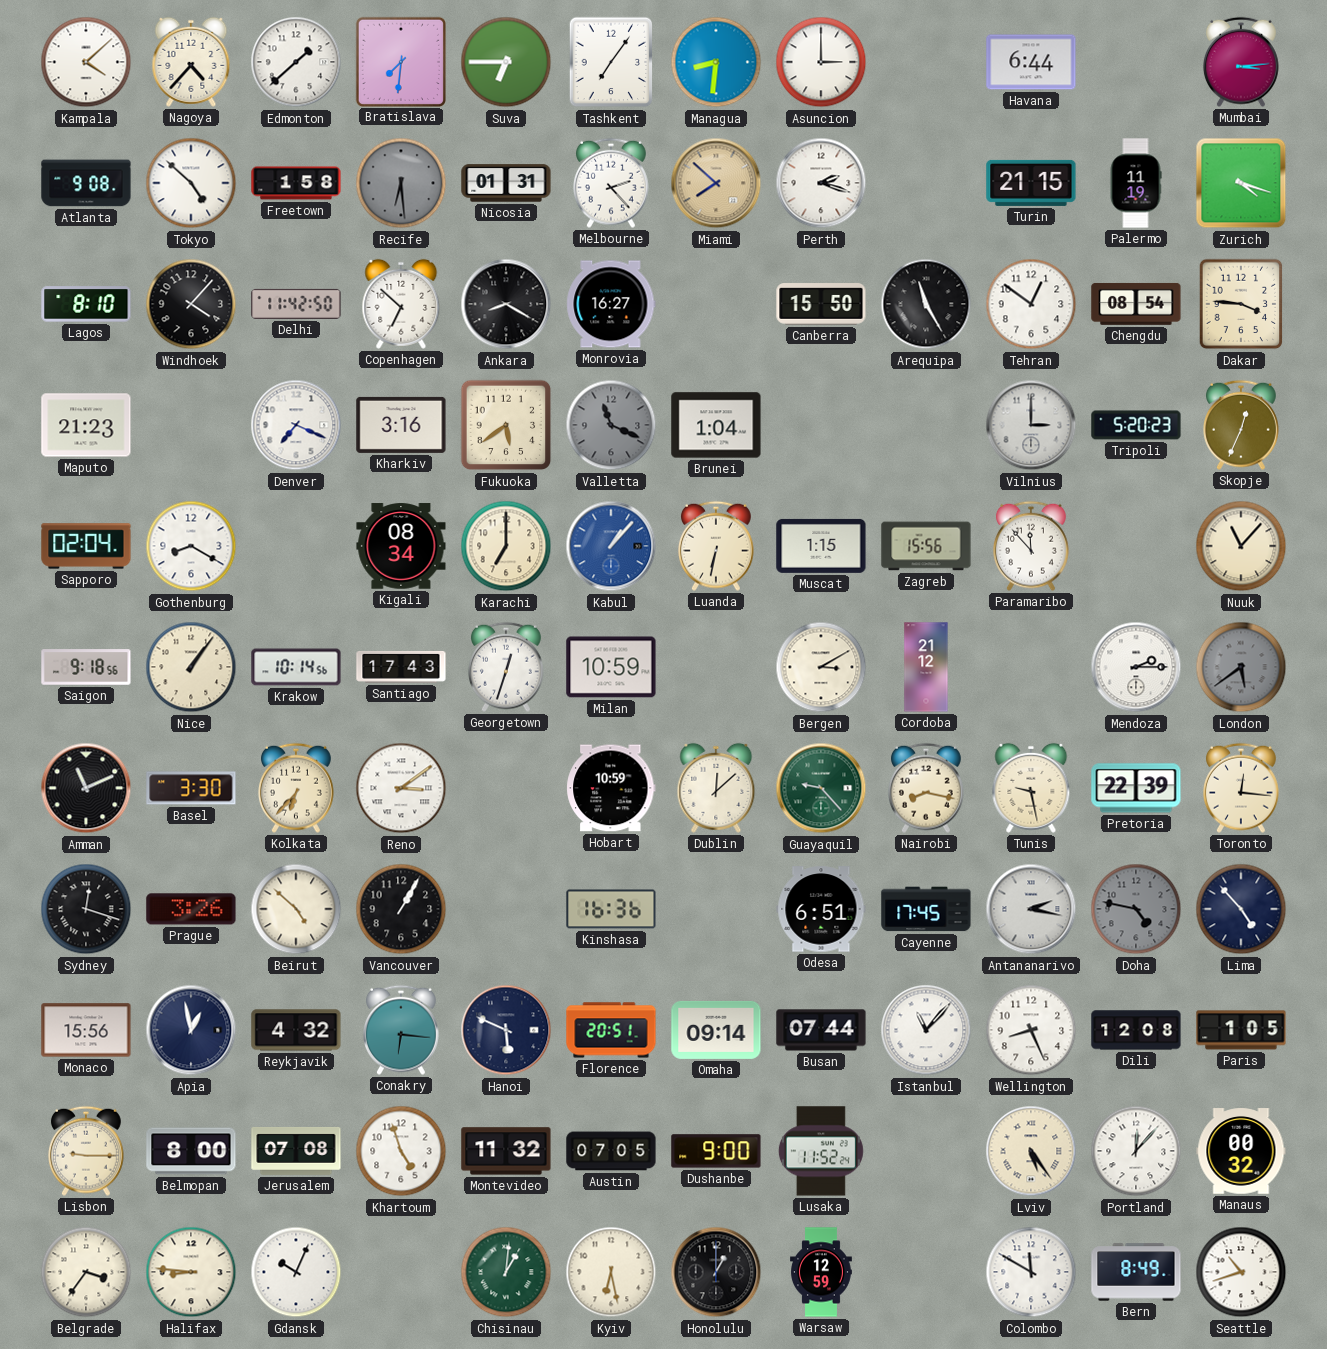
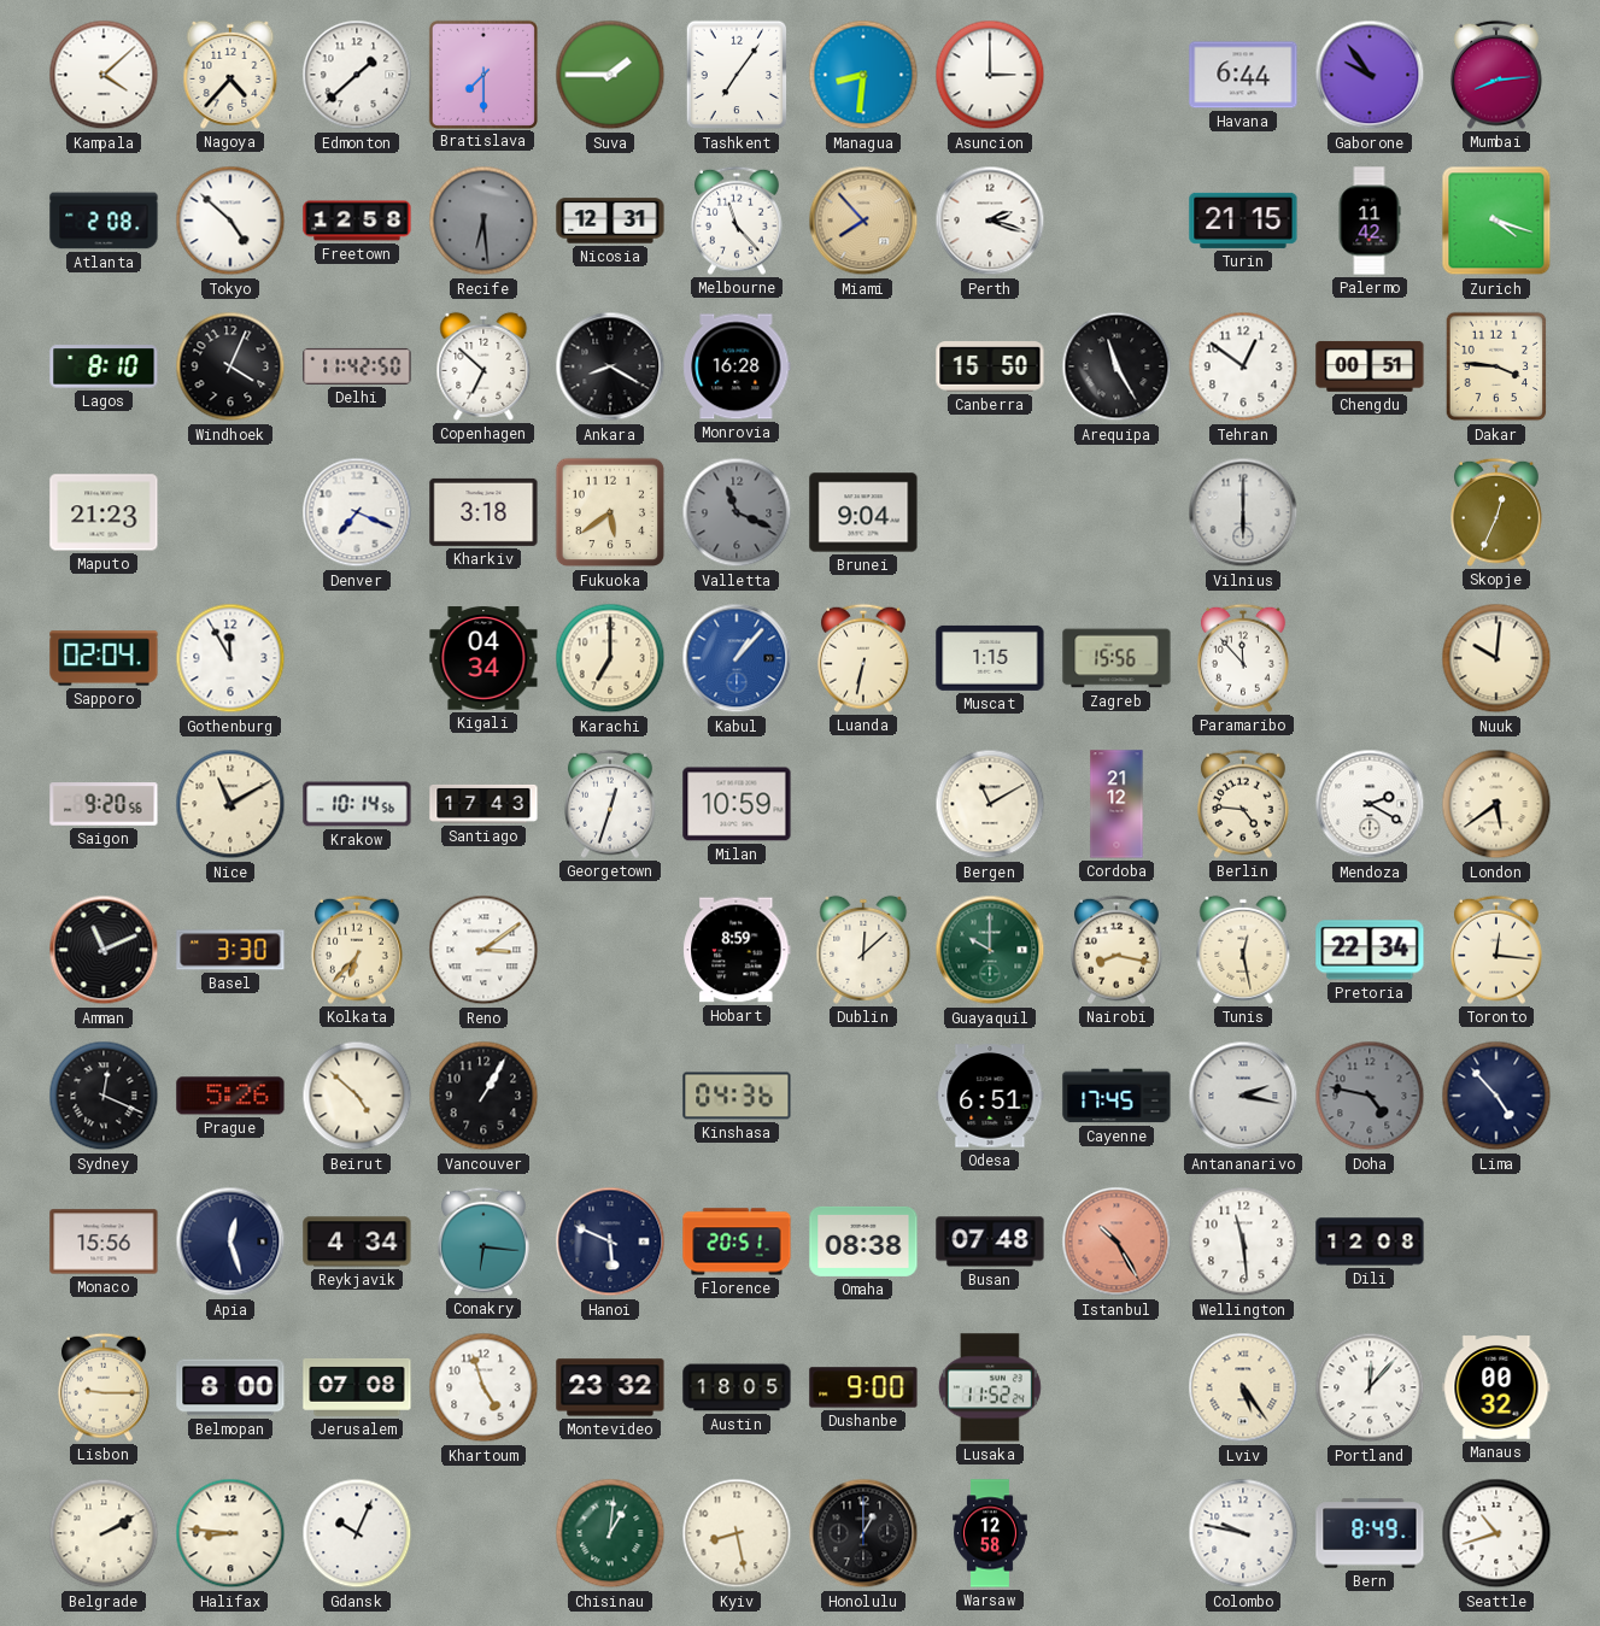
Bratislava: 7:31 -> 7:30 (482, 74)
Suva: 6:45 -> 1:45 (610, 75)
Gaborone: none -> 9:54 (1370, 75)
Mumbai: 3:14 -> 8:14 (1498, 75)
Atlanta: 9:08 -> 2:08 (104, 221)
Freetown: 1:58 -> 12:58 (357, 221)
Nicosia: 01:31 -> 12:31 (610, 221)
Melbourne: 2:23 -> 11:23 (738, 221)
Miami: 7:52 -> 7:53 (863, 221)
Palermo: 11:19 -> 11:42 (1370, 221)
Windhoek: 4:07 -> 4:04 (230, 366)
Monrovia: 16:27 -> 16:28 (737, 366)
Chengdu: 08:54 -> 00:51 (1370, 366)
Kharkiv: 3:16 -> 3:18 (483, 512)
Brunei: 1:04 -> 9:04 (863, 512)
Vilnius: 3:00 -> 6:00 (1243, 512)
Tripoli: 5:20 -> none (1136, 425)
Gothenburg: 8:20 -> 11:55 (230, 658)
Kigali: 08:34 -> 04:34 (483, 658)
Nuuk: 11:07 -> 10:01 (1496, 658)
Saigon: 9:18 -> 9:20 (104, 804)
Nice: 1:06 -> 11:10 (230, 804)
Bergen: 3:10 -> 11:10 (990, 804)
Berlin: none -> 4:46 (1244, 804)
Mendoza: 2:15 -> 2:20 (1370, 804)
London dial: grey -> cream (1496, 804)
Hobart: 10:59 -> 8:59 (737, 950)
Guayaquil: 9:23 -> 10:00 (990, 950)
Tunis: 9:28 -> 12:28 (1243, 950)
Pretoria: 22:39 -> 22:34 (1370, 950)
Sydney: 12:18 -> 12:19 (104, 1096)
Prague: 3:26 -> 5:26 (230, 1096)
Kinshasa: 16:36 -> 04:36 (737, 1096)
Apia: 12:58 -> 12:27 (230, 1241)
Reykjavik: 4:32 -> 4:34 (357, 1241)
Omaha: 09:14 -> 08:38 (863, 1241)
Busan: 07:44 -> 07:48 (990, 1241)
Istanbul: 11:07 -> 10:25 (1117, 1241)
Istanbul dial: white -> salmon (1117, 1241)
Wellington: 8:26 -> 11:29 (1243, 1241)
Paris: 1:05 -> none (1241, 1030)
Montevideo: 11:32 -> 23:32 (610, 1387)
Austin: 07:05 -> 18:05 (737, 1387)
Belgrade: 3:36 -> 2:10 (104, 1533)
Kyiv: 6:28 -> 8:28 (737, 1533)
Warsaw: 12:59 -> 12:58 (991, 1533)
Colombo: 11:50 -> 9:47 (1243, 1533)
